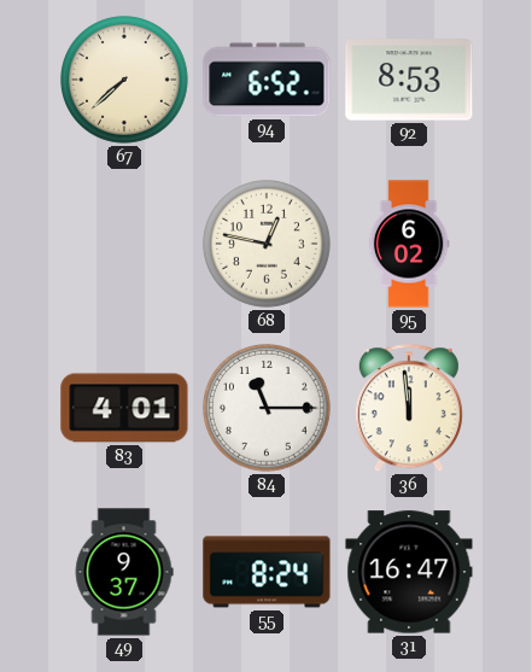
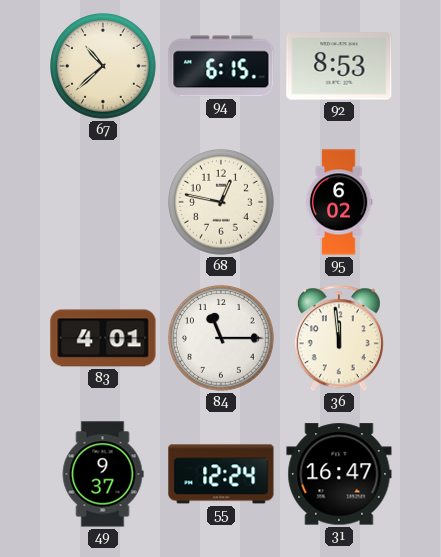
67: 7:38 -> 10:38 (104, 67)
94: 6:52 -> 6:15 (221, 66)
55: 8:24 -> 12:24 (221, 474)
